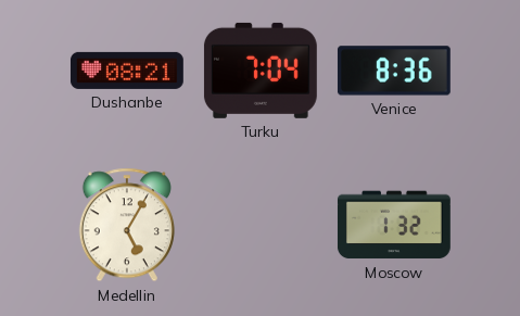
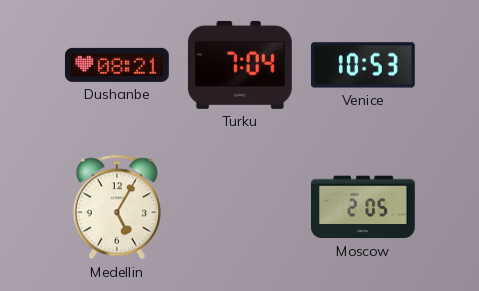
Venice: 8:36 -> 10:53 (363, 65)
Moscow: 1:32 -> 2:05 (363, 207)
